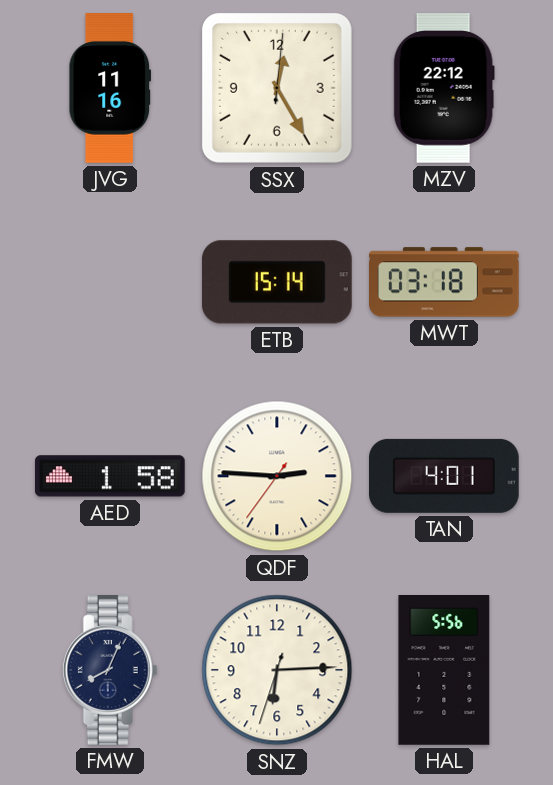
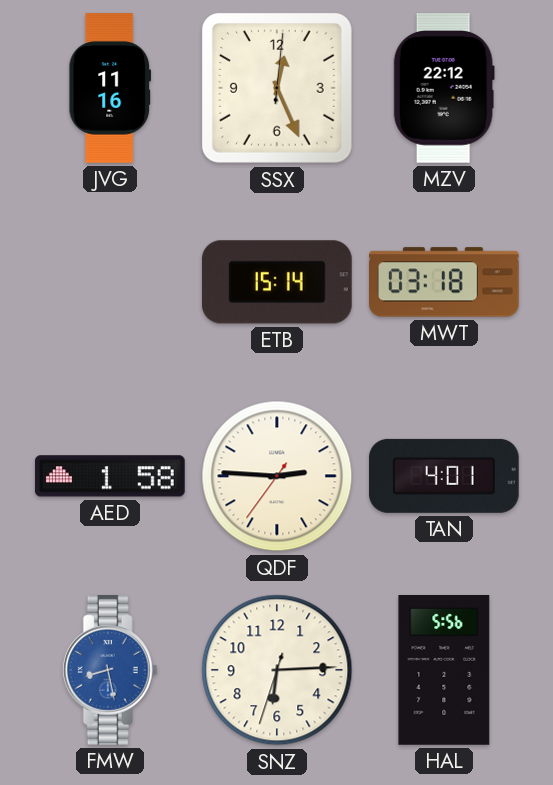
SSX: 12:25 -> 12:26 (277, 88)
FMW: 8:04 -> 8:28 (110, 671)
FMW dial: navy -> blue (110, 671)
